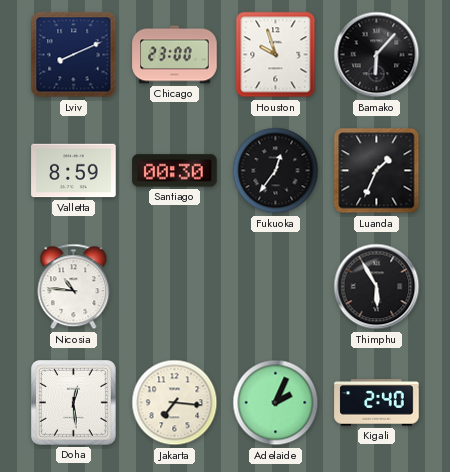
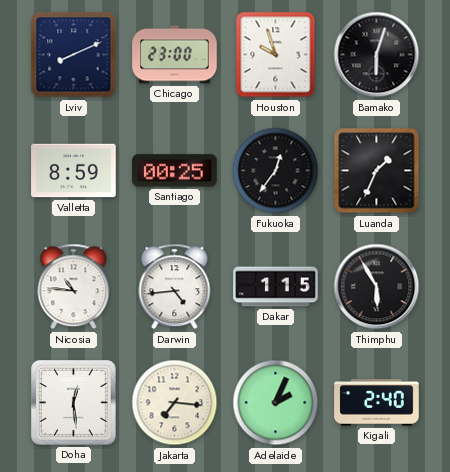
Bamako: 6:07 -> 6:03 (377, 55)
Santiago: 00:30 -> 00:25 (175, 171)
Darwin: none -> 4:44 (175, 287)
Dakar: none -> 1:15 (276, 287)
